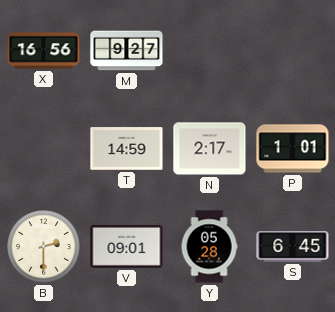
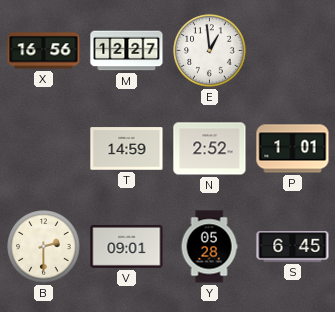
M: 9:27 -> 12:27 (127, 51)
E: none -> 12:59 (210, 51)
N: 2:17 -> 2:52 (210, 149)
